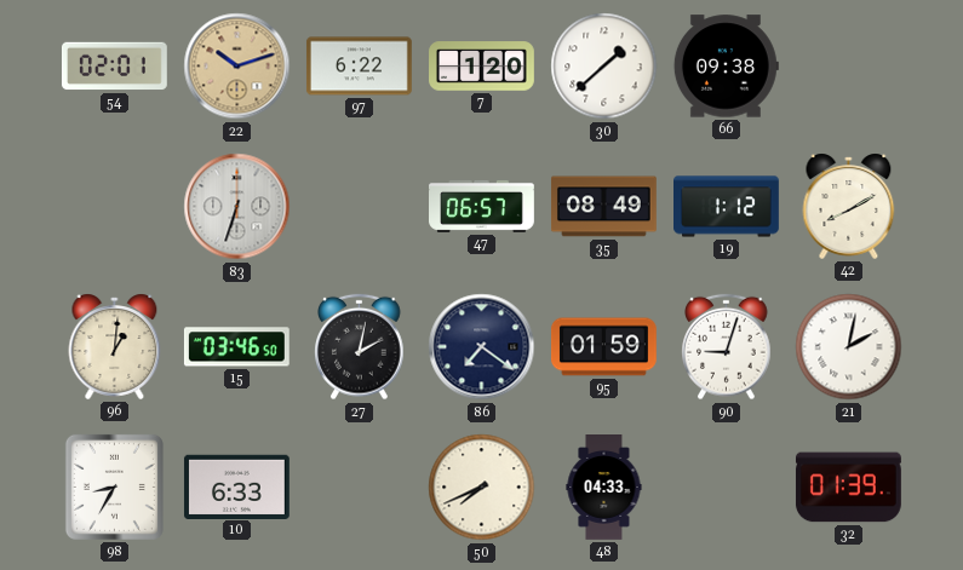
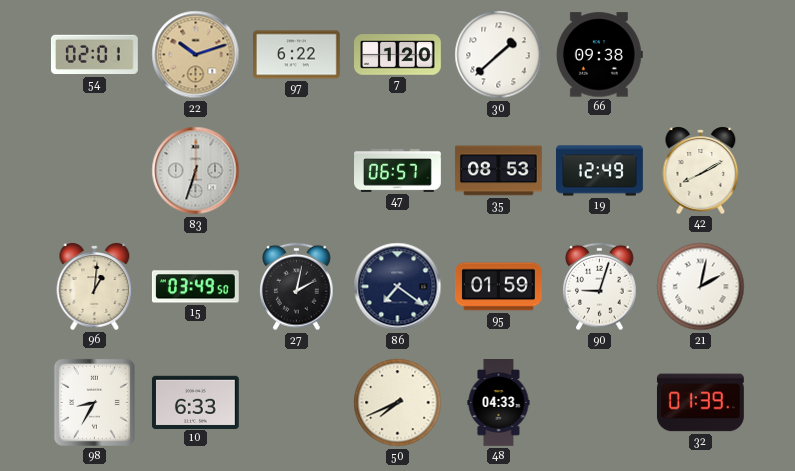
35: 08:49 -> 08:53 (498, 171)
19: 1:12 -> 12:49 (600, 171)
15: 03:46 -> 03:49 (195, 287)
